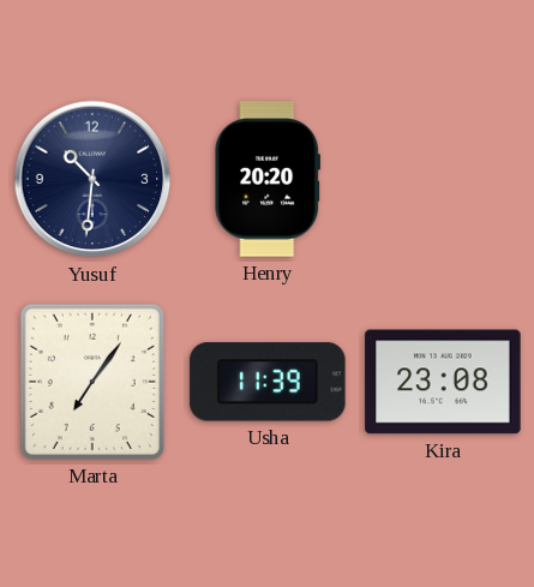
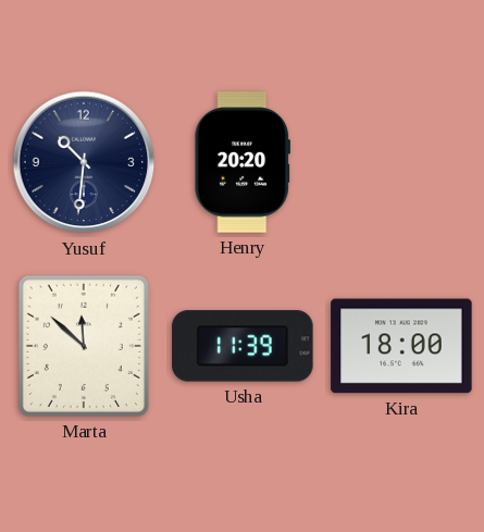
Marta: 7:06 -> 11:52 (84, 346)
Kira: 23:08 -> 18:00 (401, 346)
